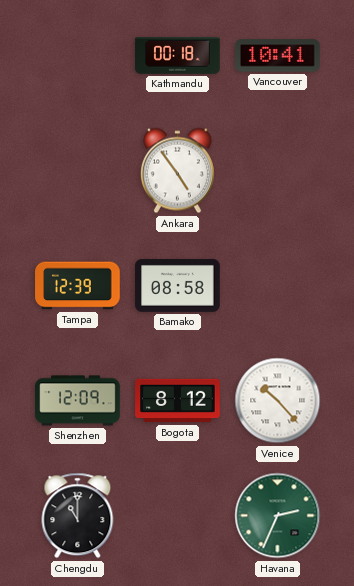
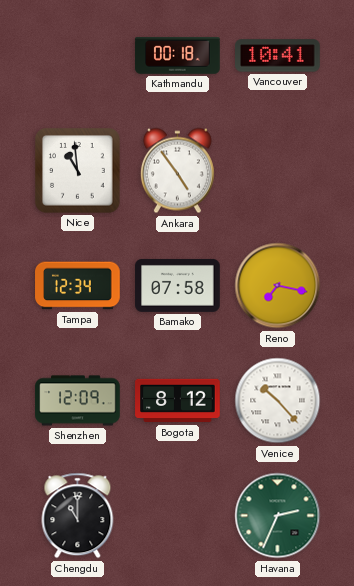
Nice: none -> 10:59 (78, 171)
Tampa: 12:39 -> 12:34 (78, 286)
Bamako: 08:58 -> 07:58 (178, 285)
Reno: none -> 7:17 (278, 286)
